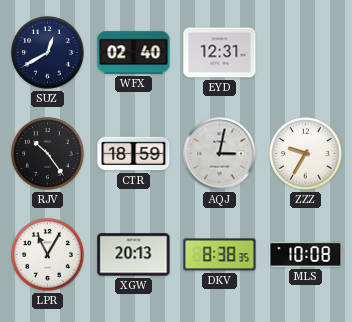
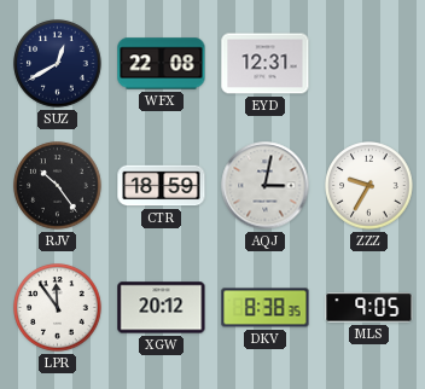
WFX: 02:40 -> 22:08 (162, 64)
LPR: 11:05 -> 11:54 (58, 308)
XGW: 20:13 -> 20:12 (162, 308)
MLS: 10:08 -> 9:05 (369, 308)
